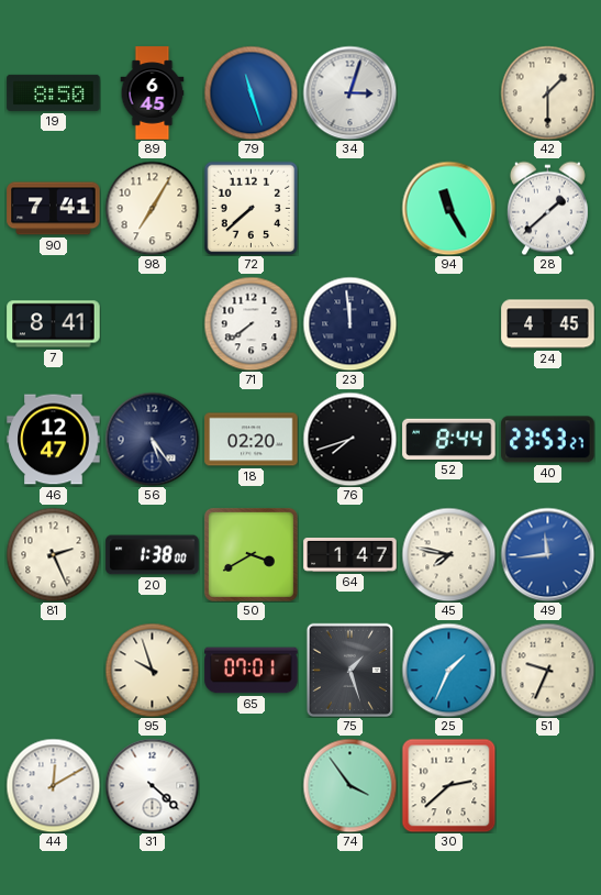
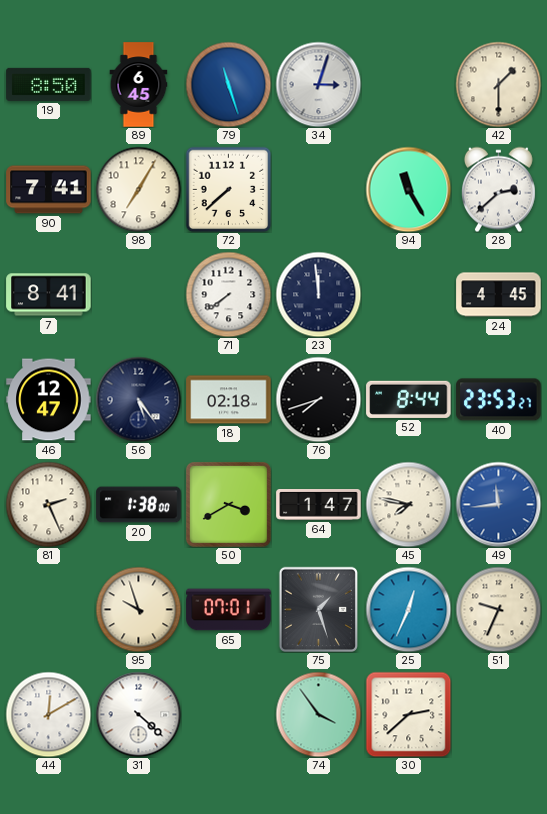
28: 1:38 -> 2:38 (498, 189)
18: 02:20 -> 02:18 (229, 400)
25: 1:34 -> 12:34 (408, 609)
